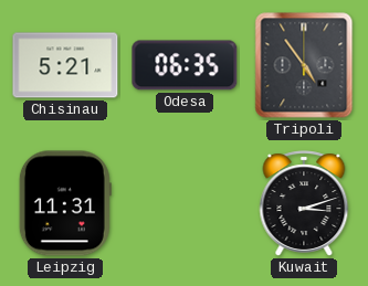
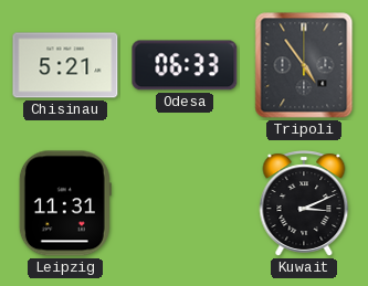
Odesa: 06:35 -> 06:33 (185, 65)
Kuwait: 3:12 -> 3:11 (304, 203)
